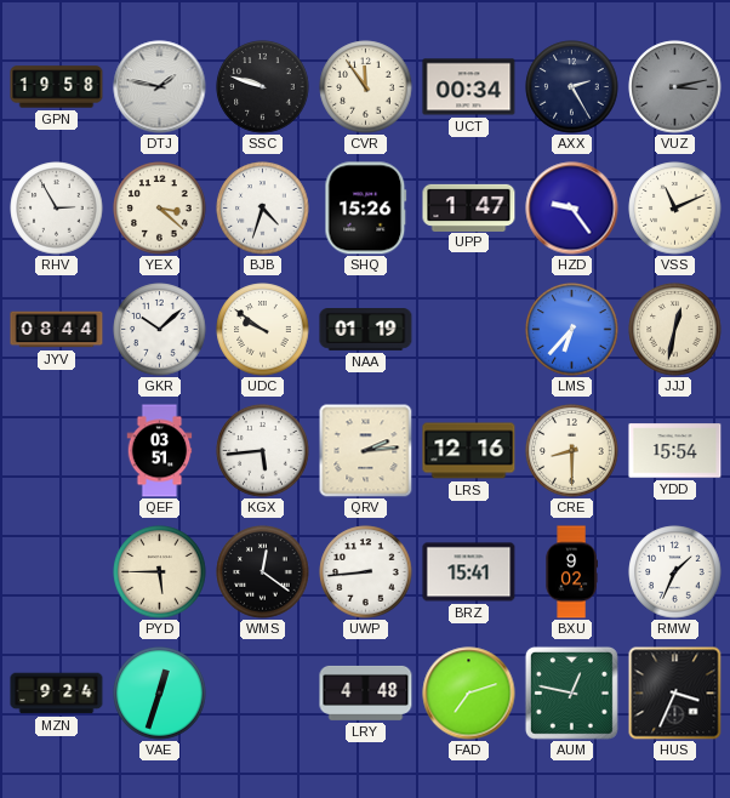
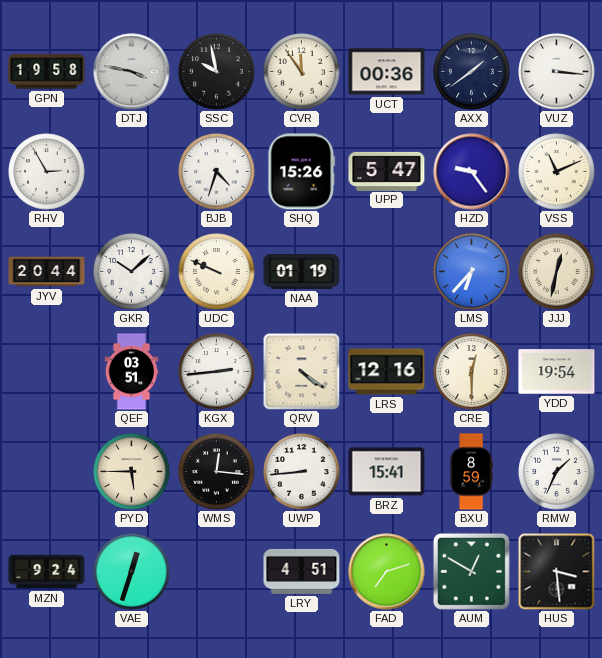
DTJ: 1:47 -> 3:47 (132, 72)
SSC: 9:48 -> 9:58 (217, 72)
UCT: 00:34 -> 00:36 (387, 72)
AXX: 2:25 -> 1:39 (472, 72)
VUZ: 3:13 -> 3:16 (557, 72)
VUZ dial: grey -> white (557, 72)
YEX: 3:22 -> none (160, 209)
UPP: 1:47 -> 5:47 (387, 171)
JYV: 08:44 -> 20:44 (47, 272)
UDC: 9:51 -> 9:49 (217, 272)
KGX: 5:44 -> 2:44 (217, 372)
QRV: 2:14 -> 4:21 (301, 371)
CRE: 8:30 -> 12:30 (472, 372)
YDD: 15:54 -> 19:54 (557, 372)
WMS: 12:21 -> 12:16 (217, 472)
BXU: 9:02 -> 8:59 (471, 472)
LRY: 4:48 -> 4:51 (302, 571)
AUM: 12:47 -> 12:50 (471, 571)
HUS: 3:34 -> 3:29 (557, 572)
